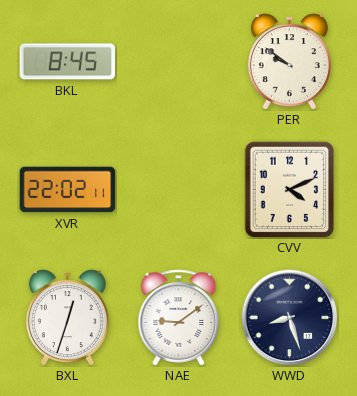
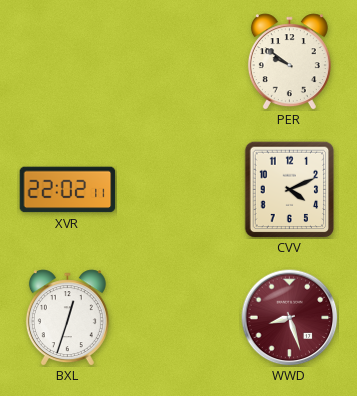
BKL: 8:45 -> none (68, 62)
NAE: 9:09 -> none (179, 318)
WWD dial: navy -> burgundy (290, 318)
